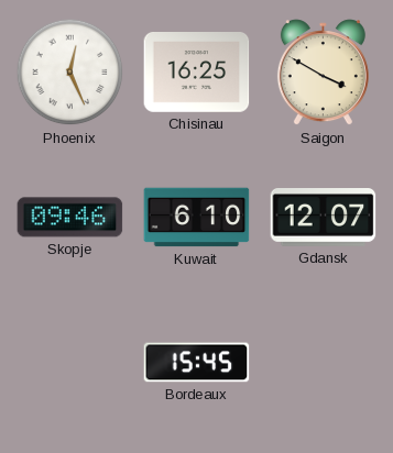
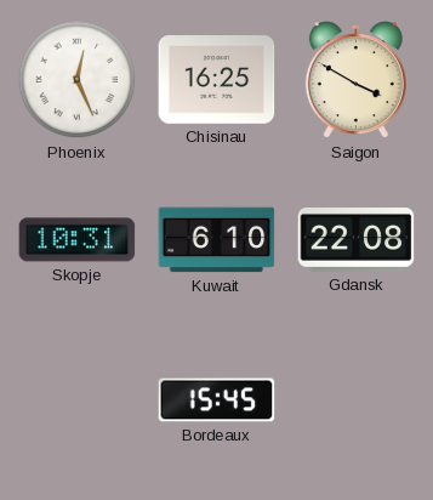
Skopje: 09:46 -> 10:31 (78, 240)
Gdansk: 12:07 -> 22:08 (357, 240)
